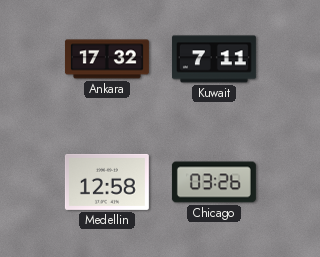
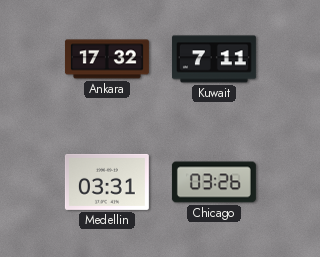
Medellin: 12:58 -> 03:31 (107, 182)
